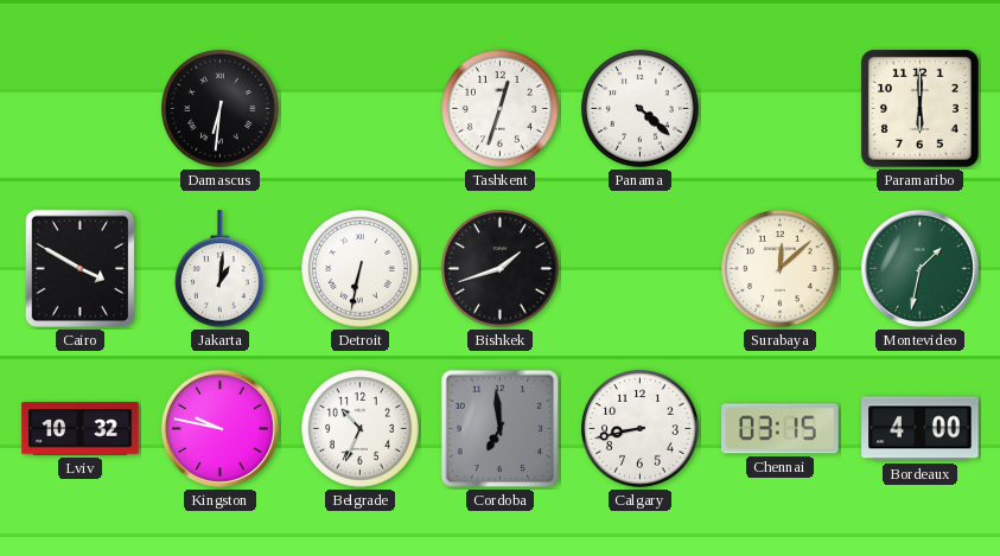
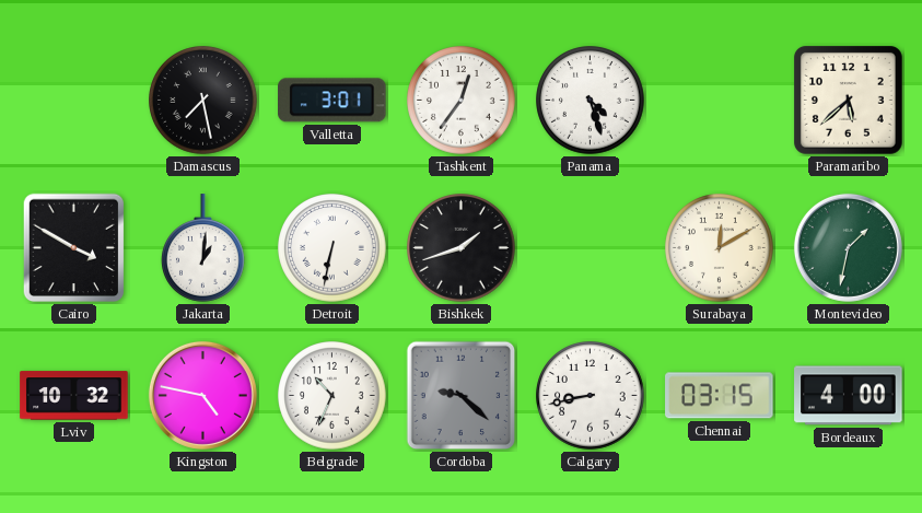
Damascus: 6:31 -> 7:28 (203, 101)
Valletta: none -> 3:01 (332, 101)
Tashkent: 12:33 -> 12:36 (462, 101)
Panama: 4:22 -> 4:27 (591, 101)
Paramaribo: 6:00 -> 5:38 (848, 100)
Surabaya: 12:08 -> 12:10 (720, 248)
Kingston: 9:47 -> 4:47 (202, 395)
Cordoba: 6:59 -> 9:22 (462, 396)
